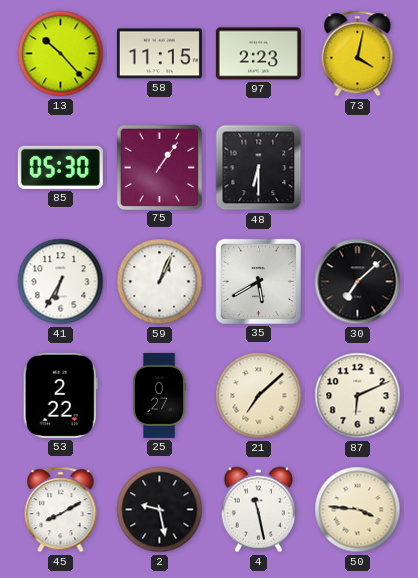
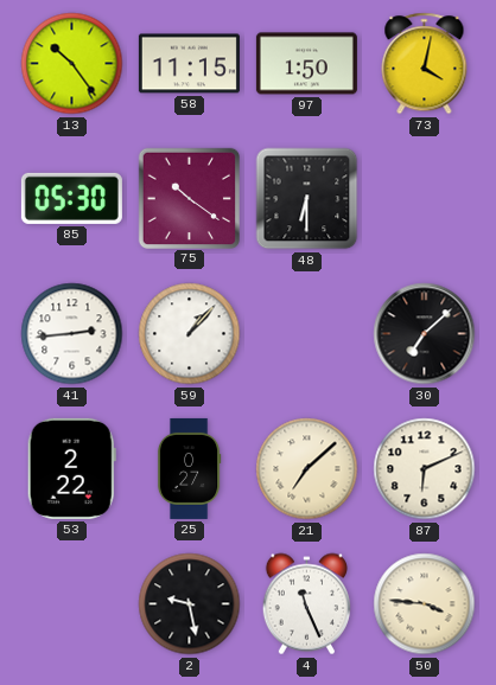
13: 10:23 -> 10:24 (72, 64)
97: 2:23 -> 1:50 (306, 64)
75: 1:06 -> 10:21 (189, 198)
41: 6:35 -> 2:44 (72, 334)
59: 1:04 -> 1:07 (190, 334)
35: 5:40 -> none (258, 281)
45: 8:10 -> none (61, 510)
4: 11:28 -> 11:26 (306, 604)
